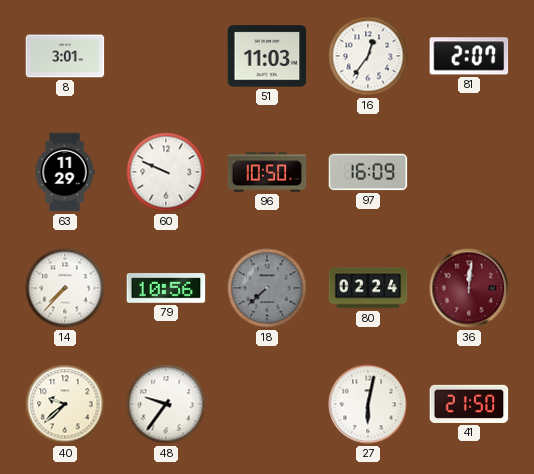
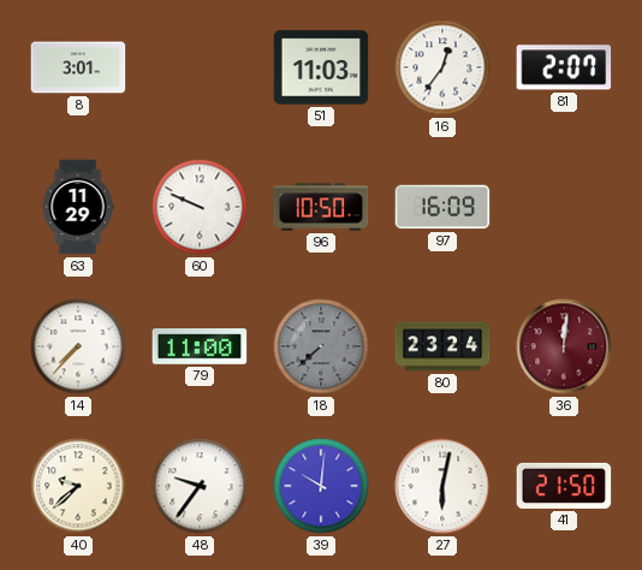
79: 10:56 -> 11:00 (200, 346)
80: 02:24 -> 23:24 (442, 346)
39: none -> 10:01 (321, 486)
